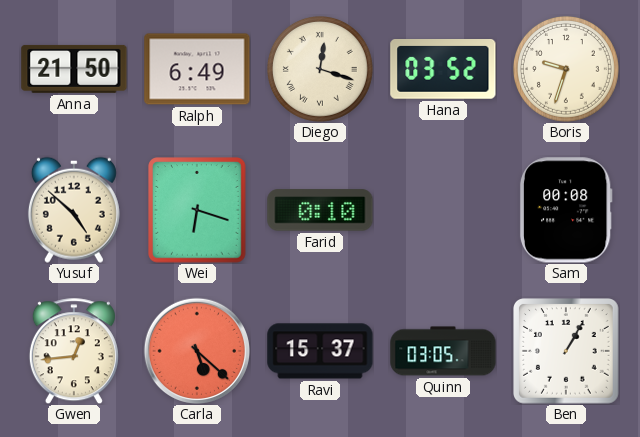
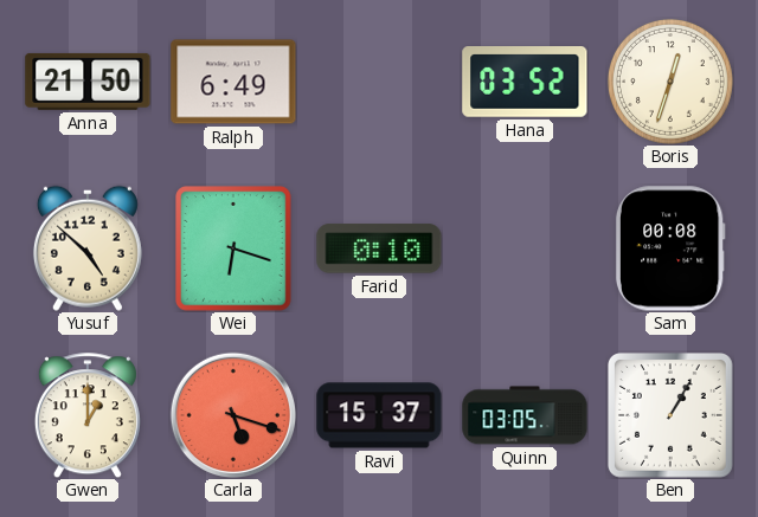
Diego: 12:18 -> none (320, 69)
Boris: 9:33 -> 12:33 (670, 82)
Gwen: 12:44 -> 1:00 (88, 415)
Carla: 5:22 -> 5:18 (232, 414)
